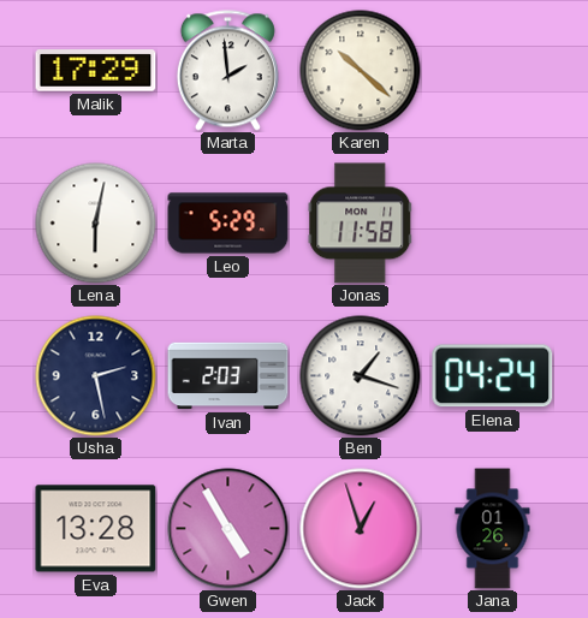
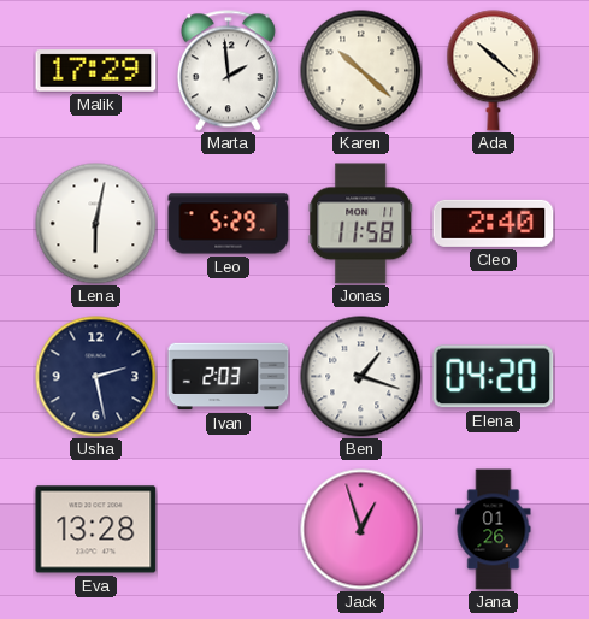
Ada: none -> 10:22 (494, 71)
Cleo: none -> 2:40 (494, 223)
Elena: 04:24 -> 04:20 (494, 377)
Gwen: 4:55 -> none (228, 529)
